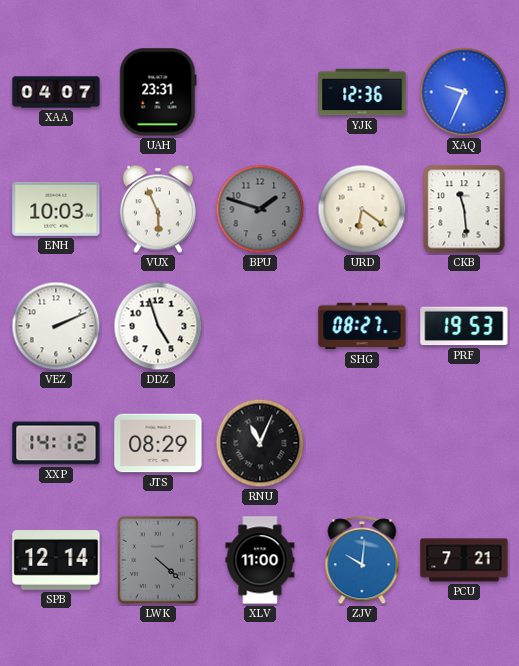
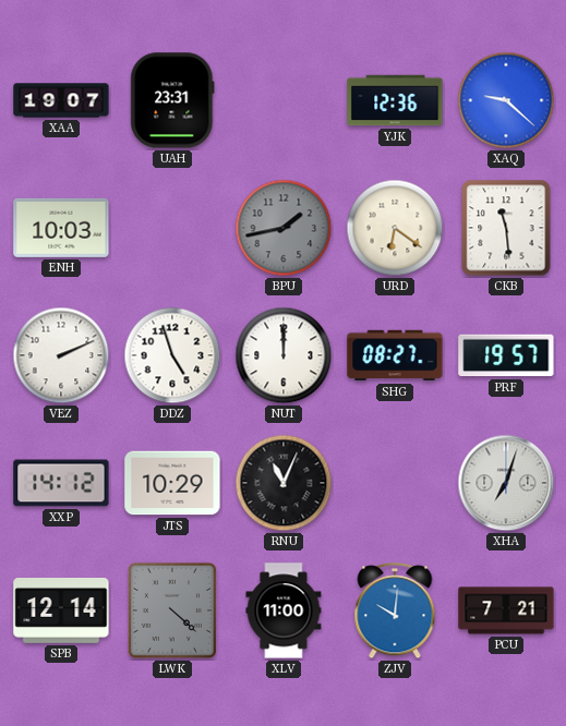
XAA: 04:07 -> 19:07 (61, 100)
XAQ: 9:34 -> 9:22 (506, 100)
VUX: 5:56 -> none (157, 209)
BPU: 1:48 -> 1:43 (284, 228)
NUT: none -> 12:00 (284, 355)
PRF: 19:53 -> 19:57 (506, 355)
JTS: 08:29 -> 10:29 (172, 483)
XHA: none -> 7:03 (506, 483)
